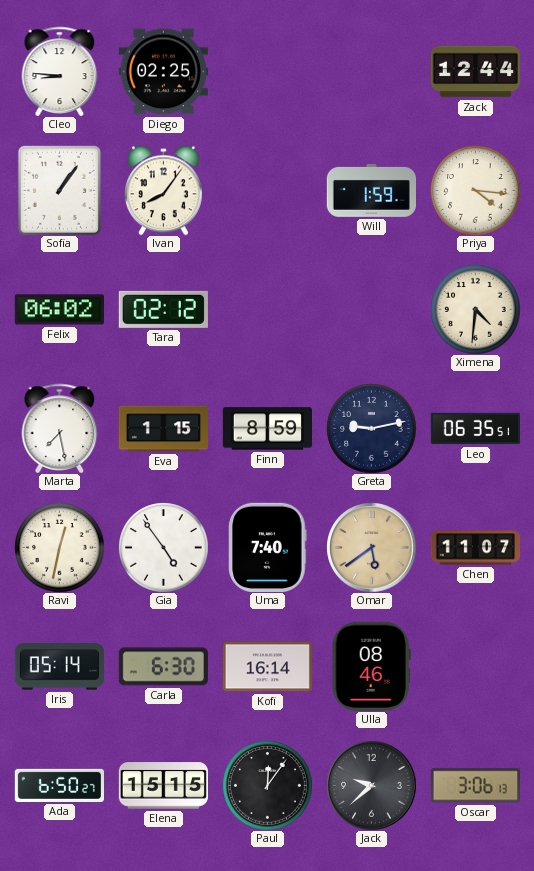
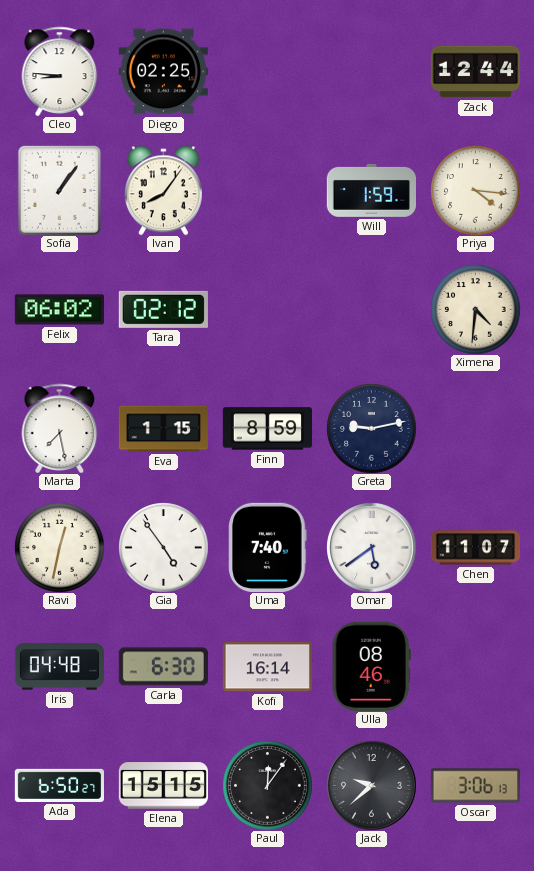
Leo: 06:35 -> none (475, 429)
Omar dial: champagne -> white (371, 547)
Iris: 05:14 -> 04:48 (59, 667)
